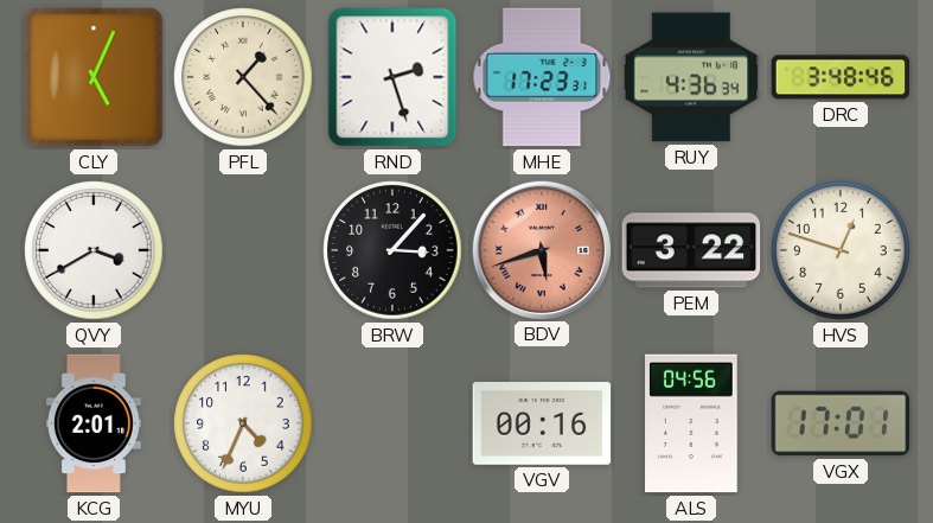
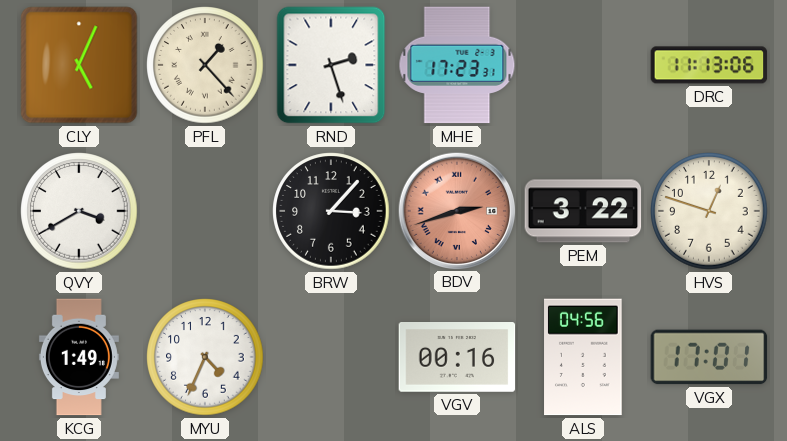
RUY: 4:36 -> none (691, 77)
DRC: 3:48 -> 11:13 (709, 65)
BDV: 5:42 -> 2:42 (456, 210)
KCG: 2:01 -> 1:49 (79, 357)
